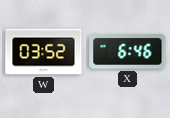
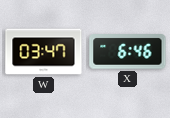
W: 03:52 -> 03:47 (44, 52)
